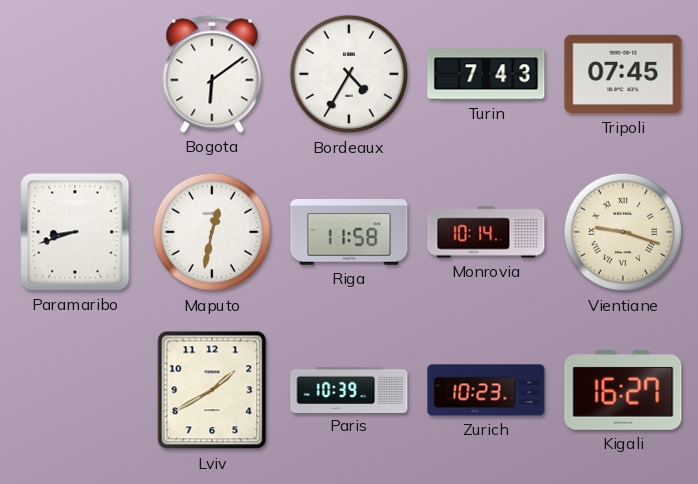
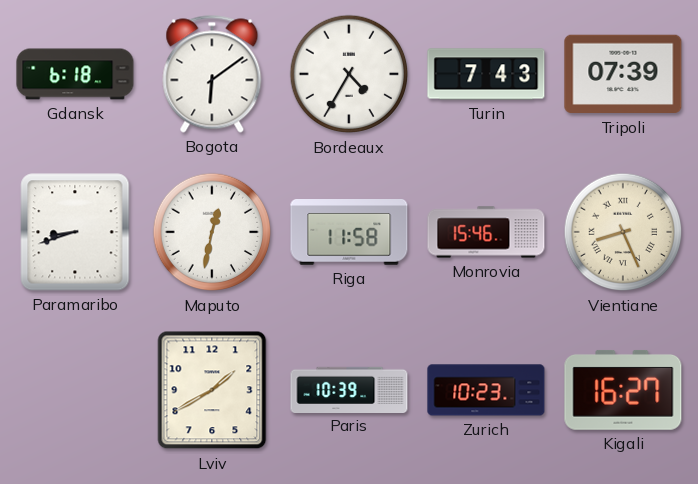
Gdansk: none -> 6:18 (75, 74)
Tripoli: 07:45 -> 07:39 (623, 74)
Monrovia: 10:14 -> 15:46 (486, 232)
Vientiane: 9:18 -> 8:26 (623, 232)
